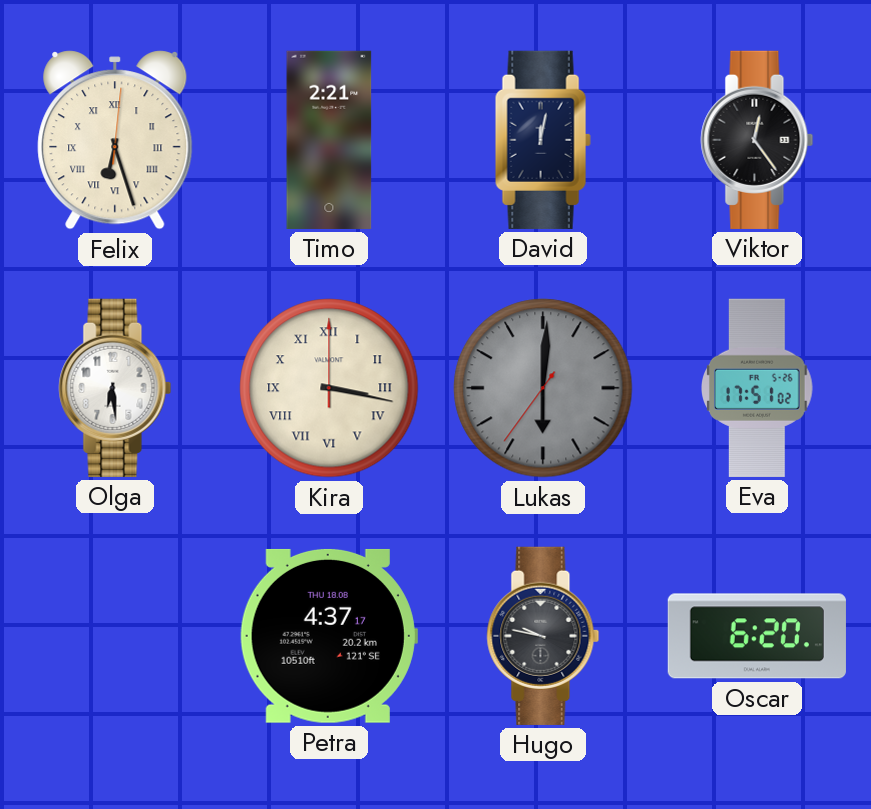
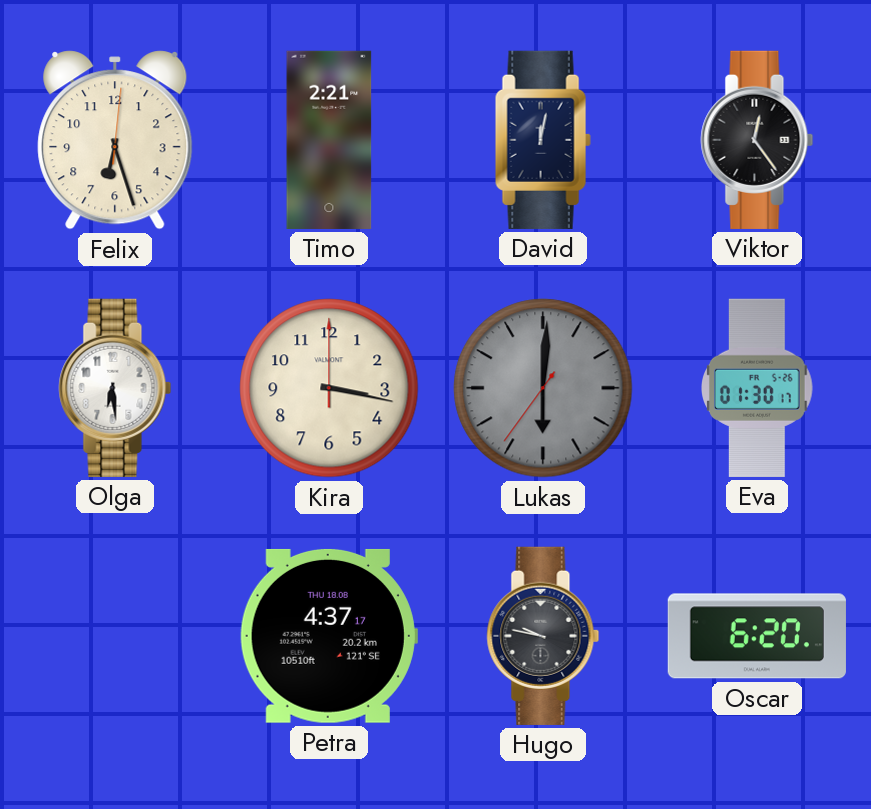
Felix numerals: Roman -> Arabic (115, 140)
Kira numerals: Roman -> Arabic (329, 388)
Eva: 17:51 -> 01:30 (758, 388)
